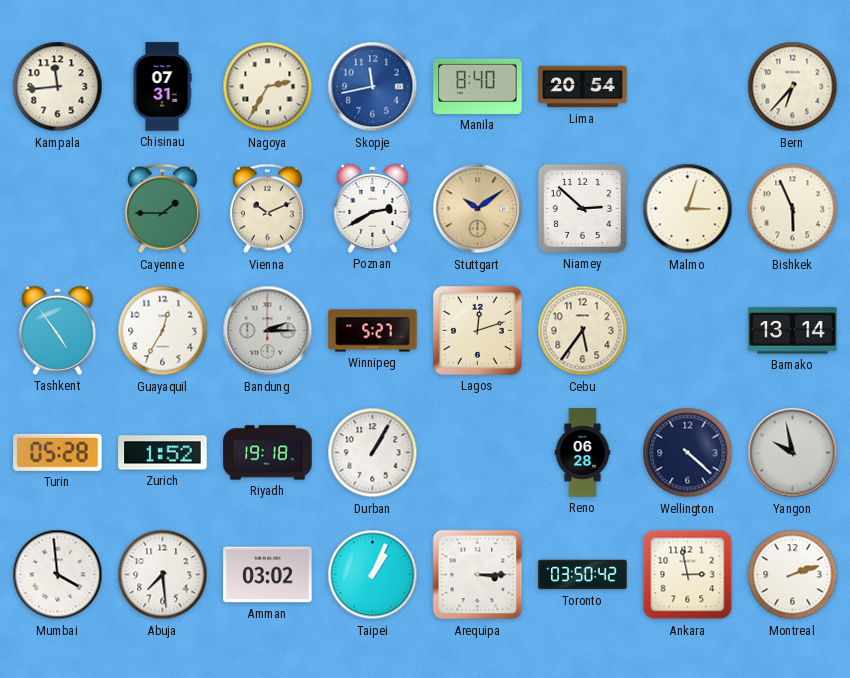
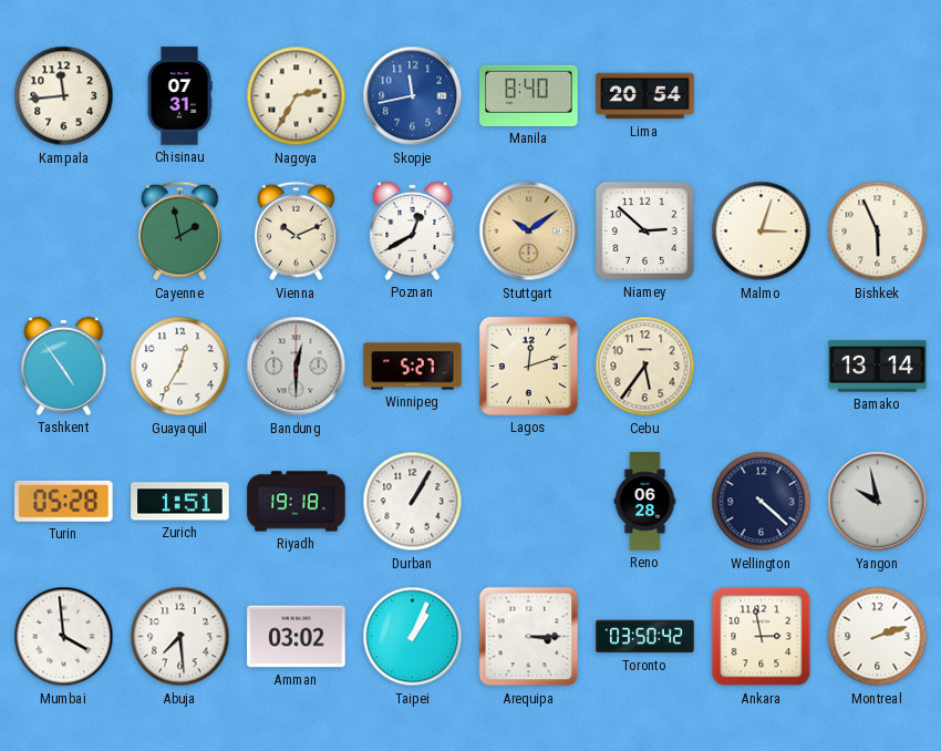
Bern: 6:37 -> none (793, 87)
Cayenne: 1:45 -> 1:58 (179, 232)
Poznan: 2:40 -> 12:40 (413, 230)
Bandung: 2:15 -> 12:30 (297, 367)
Zurich: 1:52 -> 1:51 (180, 502)
